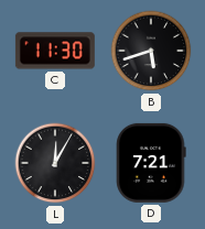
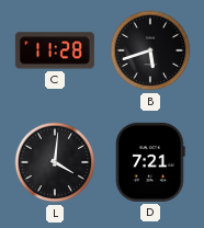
C: 11:30 -> 11:28 (55, 50)
L: 12:05 -> 4:01 (55, 162)
